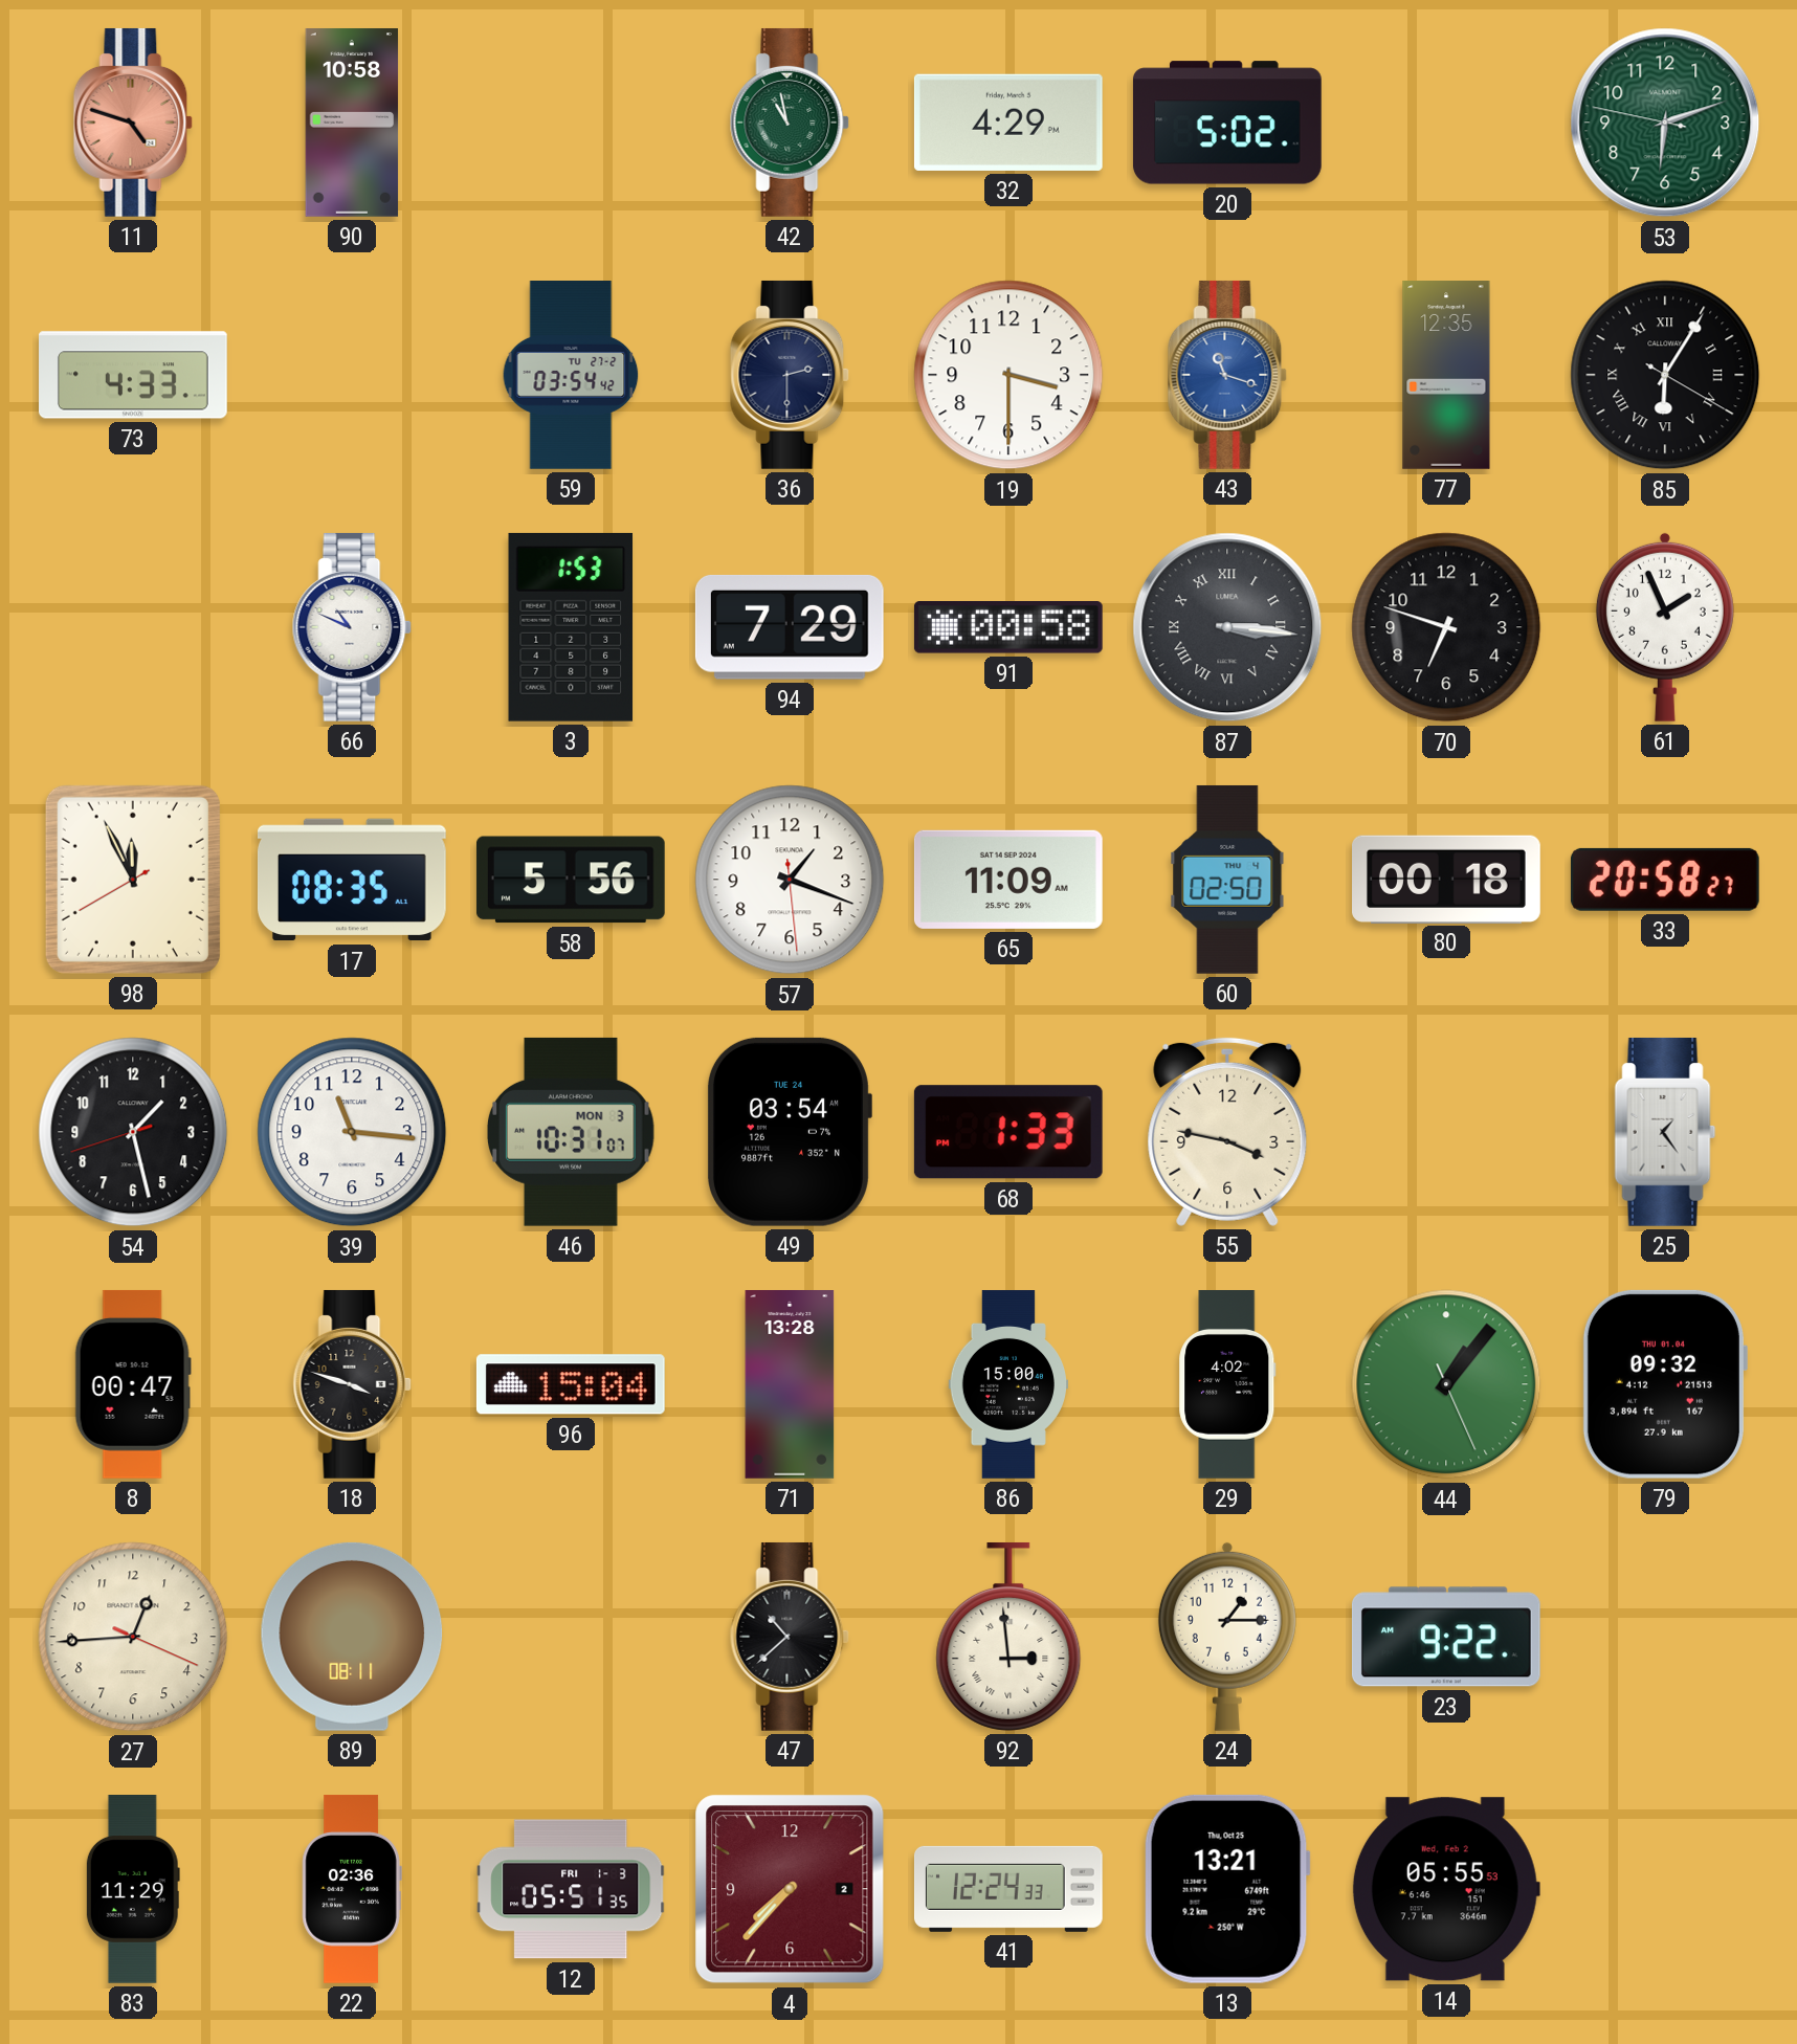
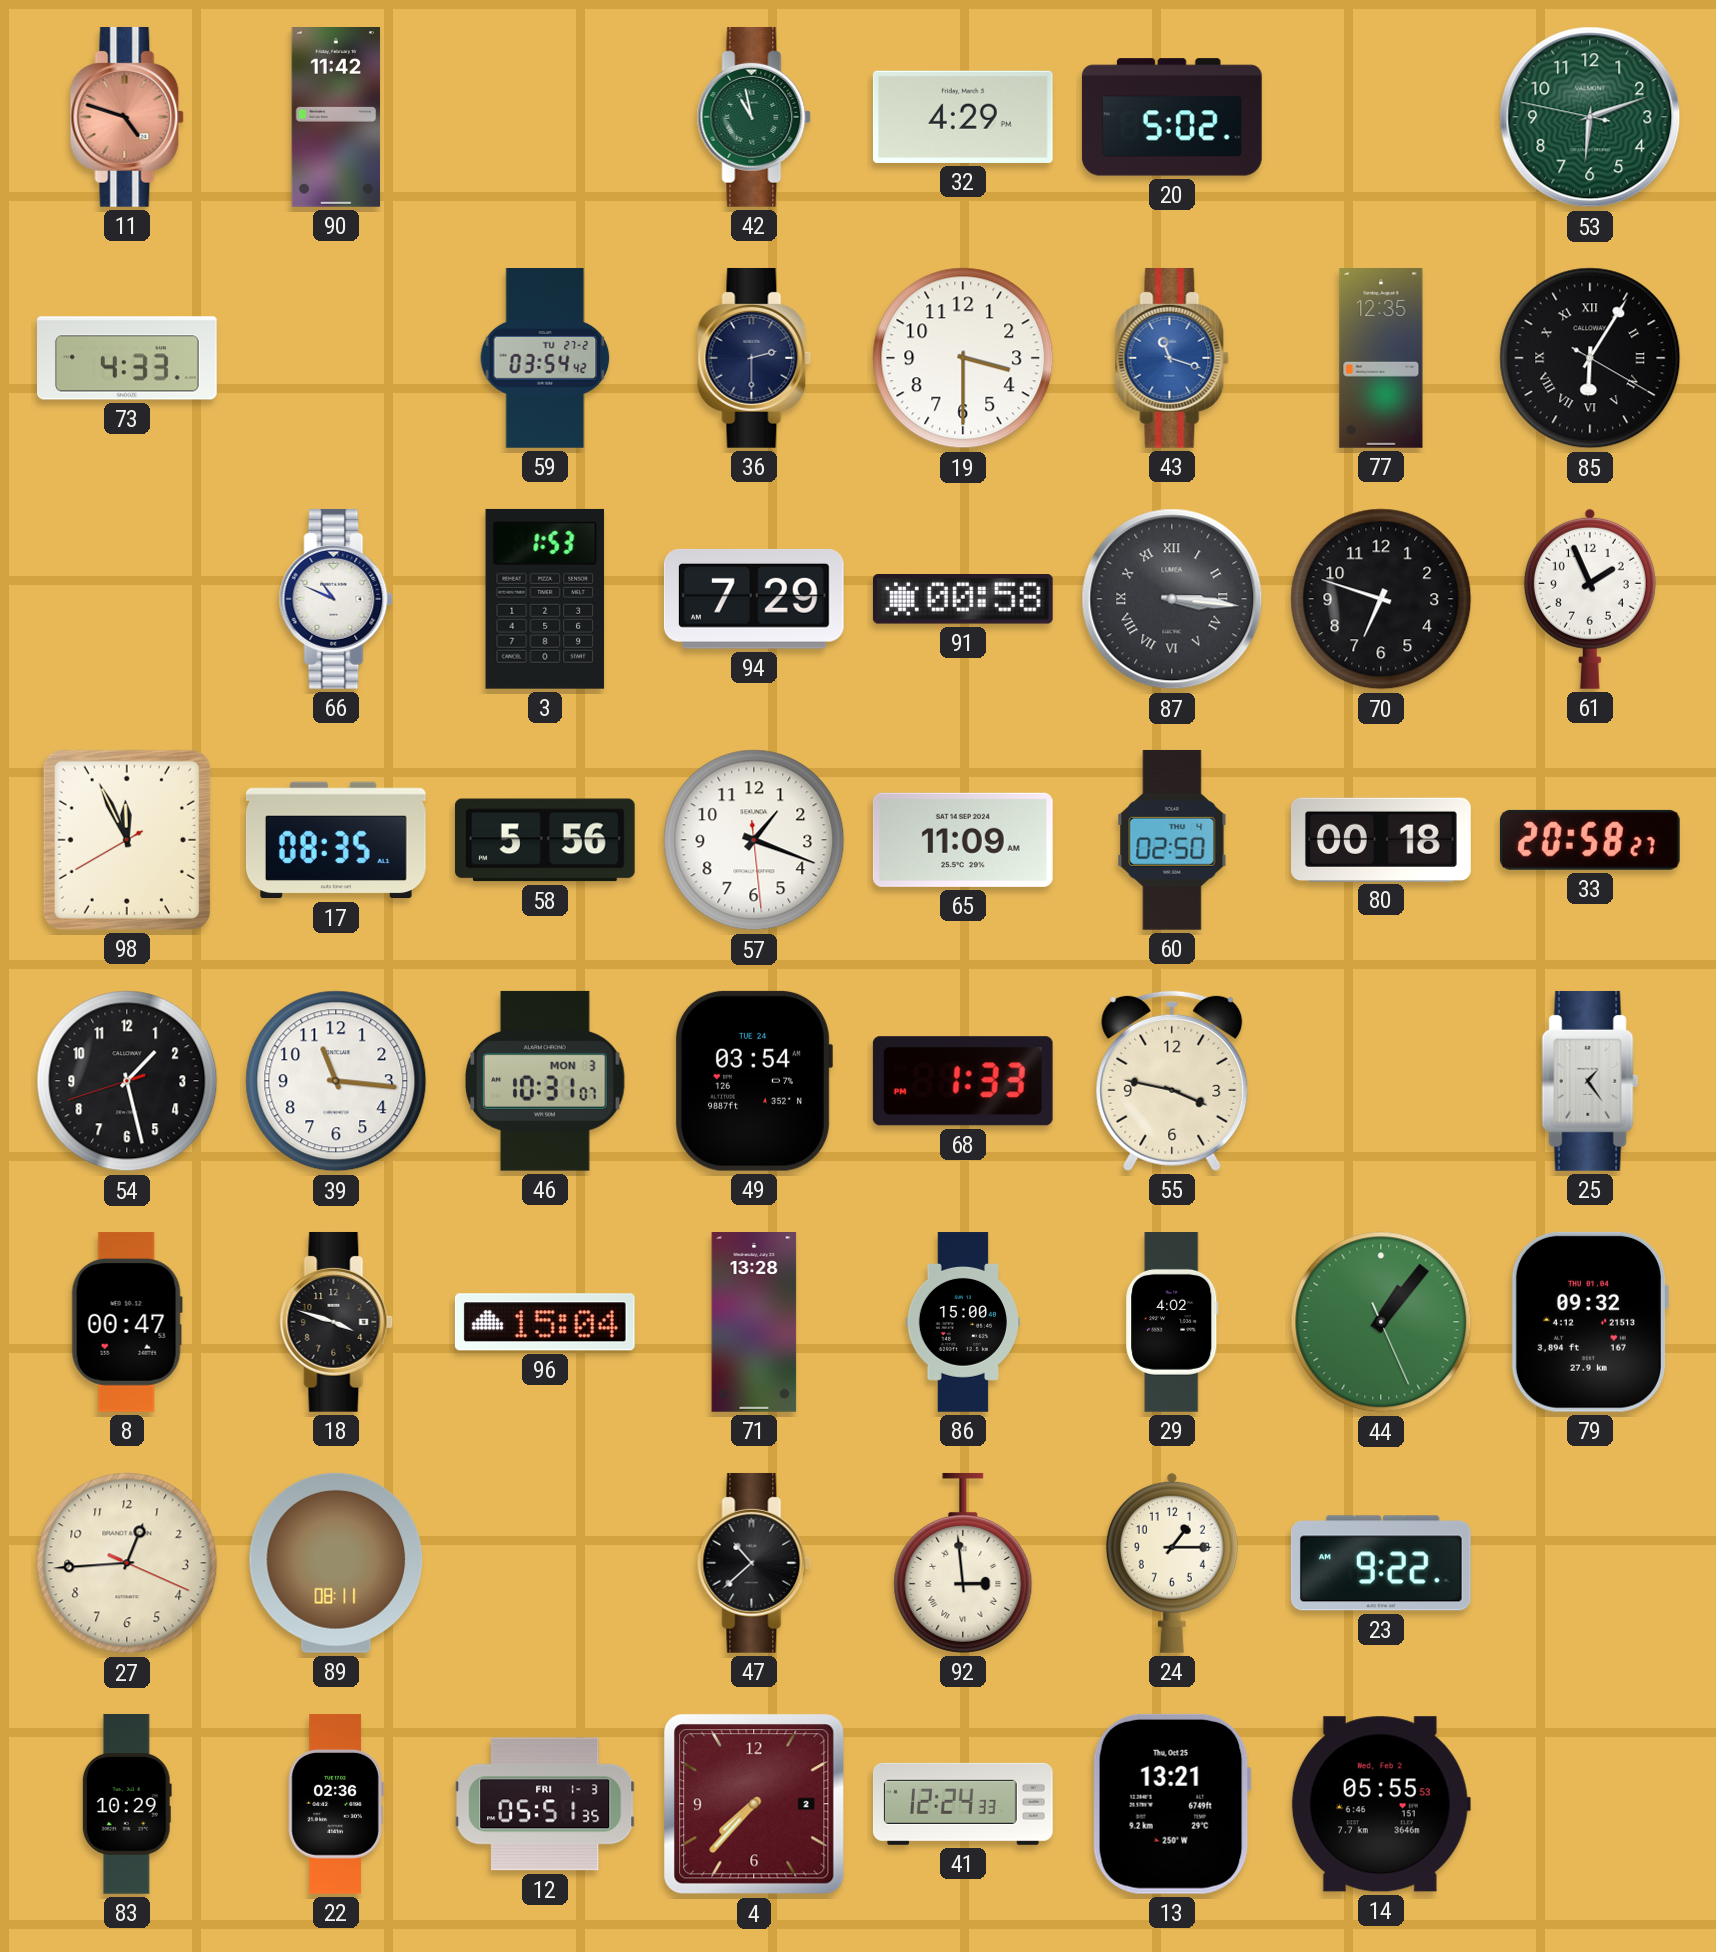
90: 10:58 -> 11:42 (336, 118)
83: 11:29 -> 10:29 (127, 1805)
